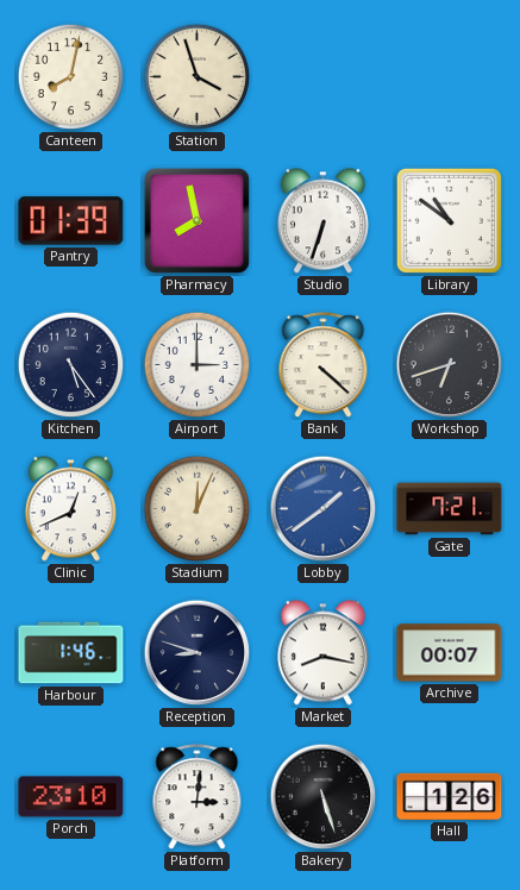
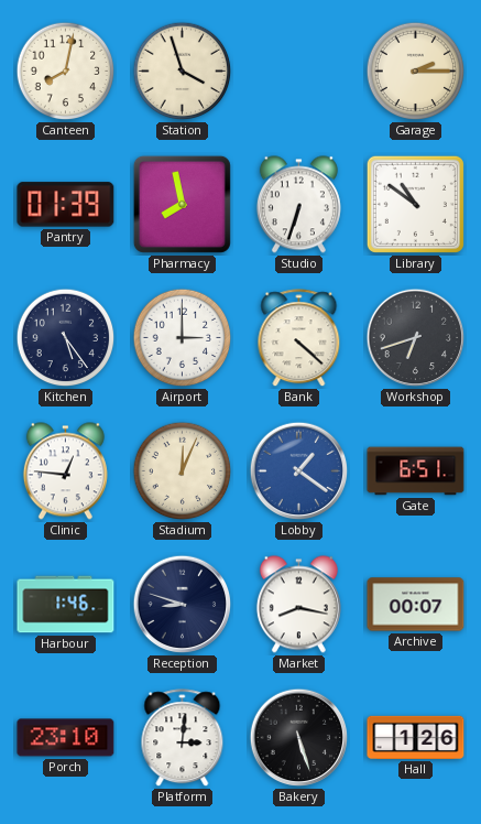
Garage: none -> 2:15 (416, 72)
Clinic: 12:41 -> 12:46 (65, 471)
Lobby: 1:39 -> 1:21 (299, 471)
Gate: 7:21 -> 6:51 (416, 471)
